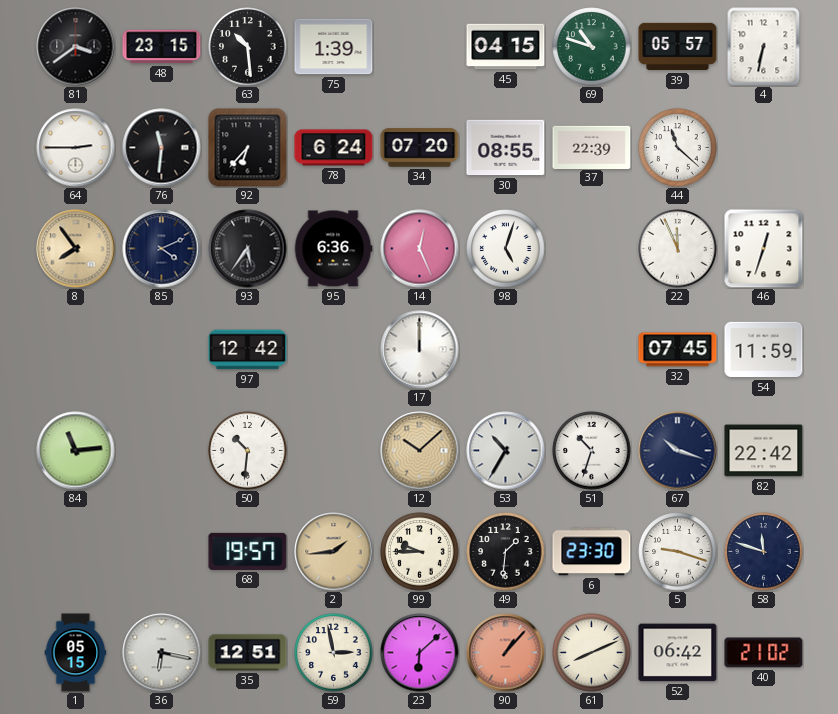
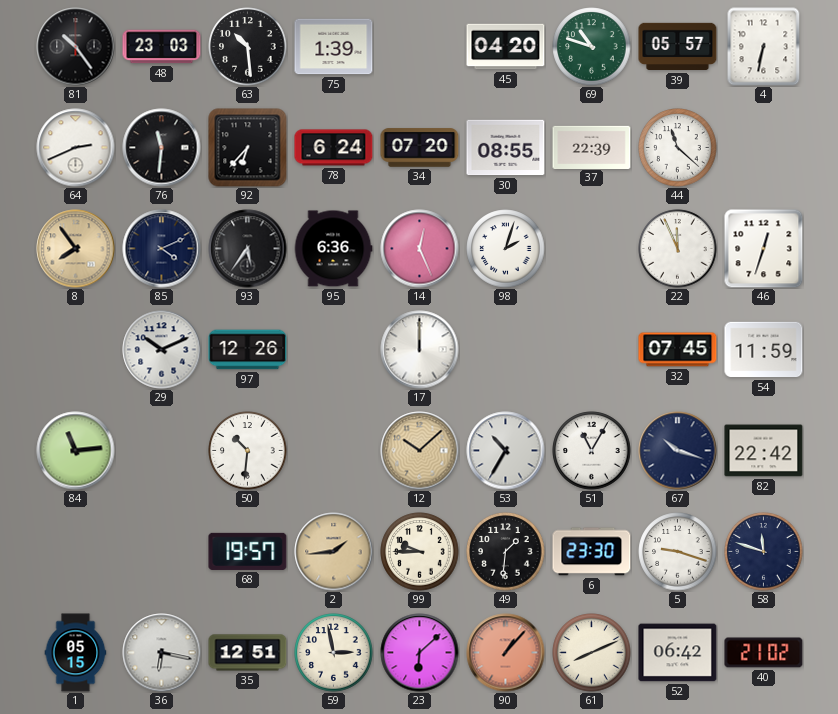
81: 3:39 -> 10:24 (76, 47)
48: 23:15 -> 23:03 (162, 47)
45: 04:15 -> 04:20 (506, 47)
64: 2:45 -> 2:41 (76, 148)
98: 5:03 -> 2:03 (506, 249)
29: none -> 10:11 (162, 350)
97: 12:42 -> 12:26 (248, 350)
51: 10:33 -> 11:05 (592, 451)
